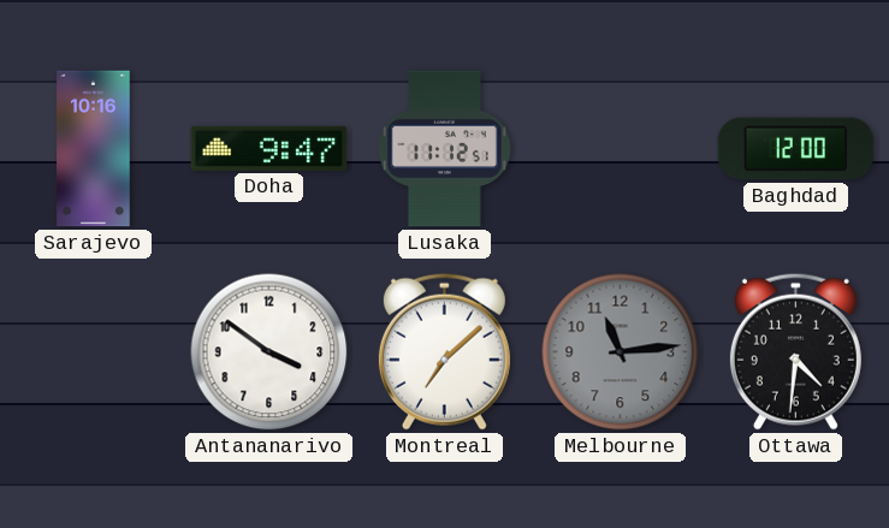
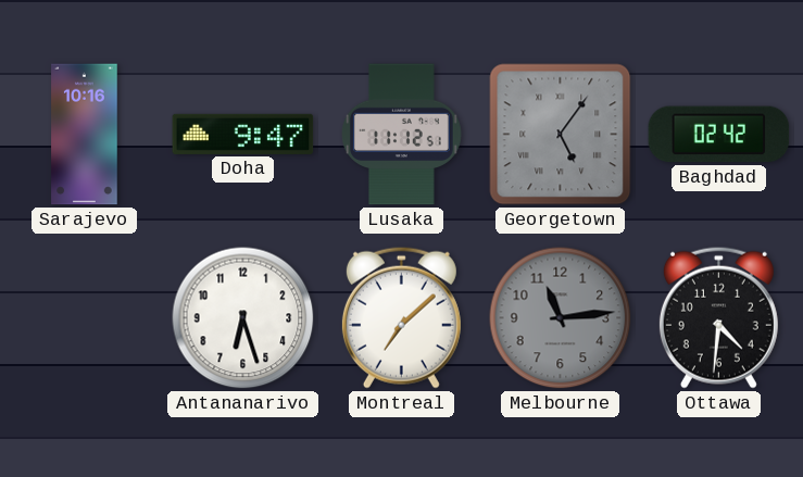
Georgetown: none -> 5:06 (561, 135)
Baghdad: 12:00 -> 02:42 (719, 135)
Antananarivo: 3:51 -> 6:27 (243, 318)
